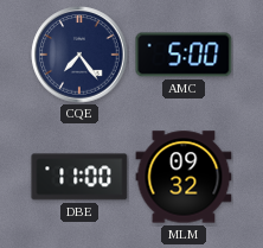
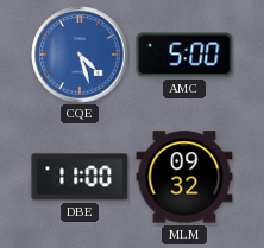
CQE: 7:24 -> 4:27 (80, 55)
CQE dial: navy -> blue (80, 55)
